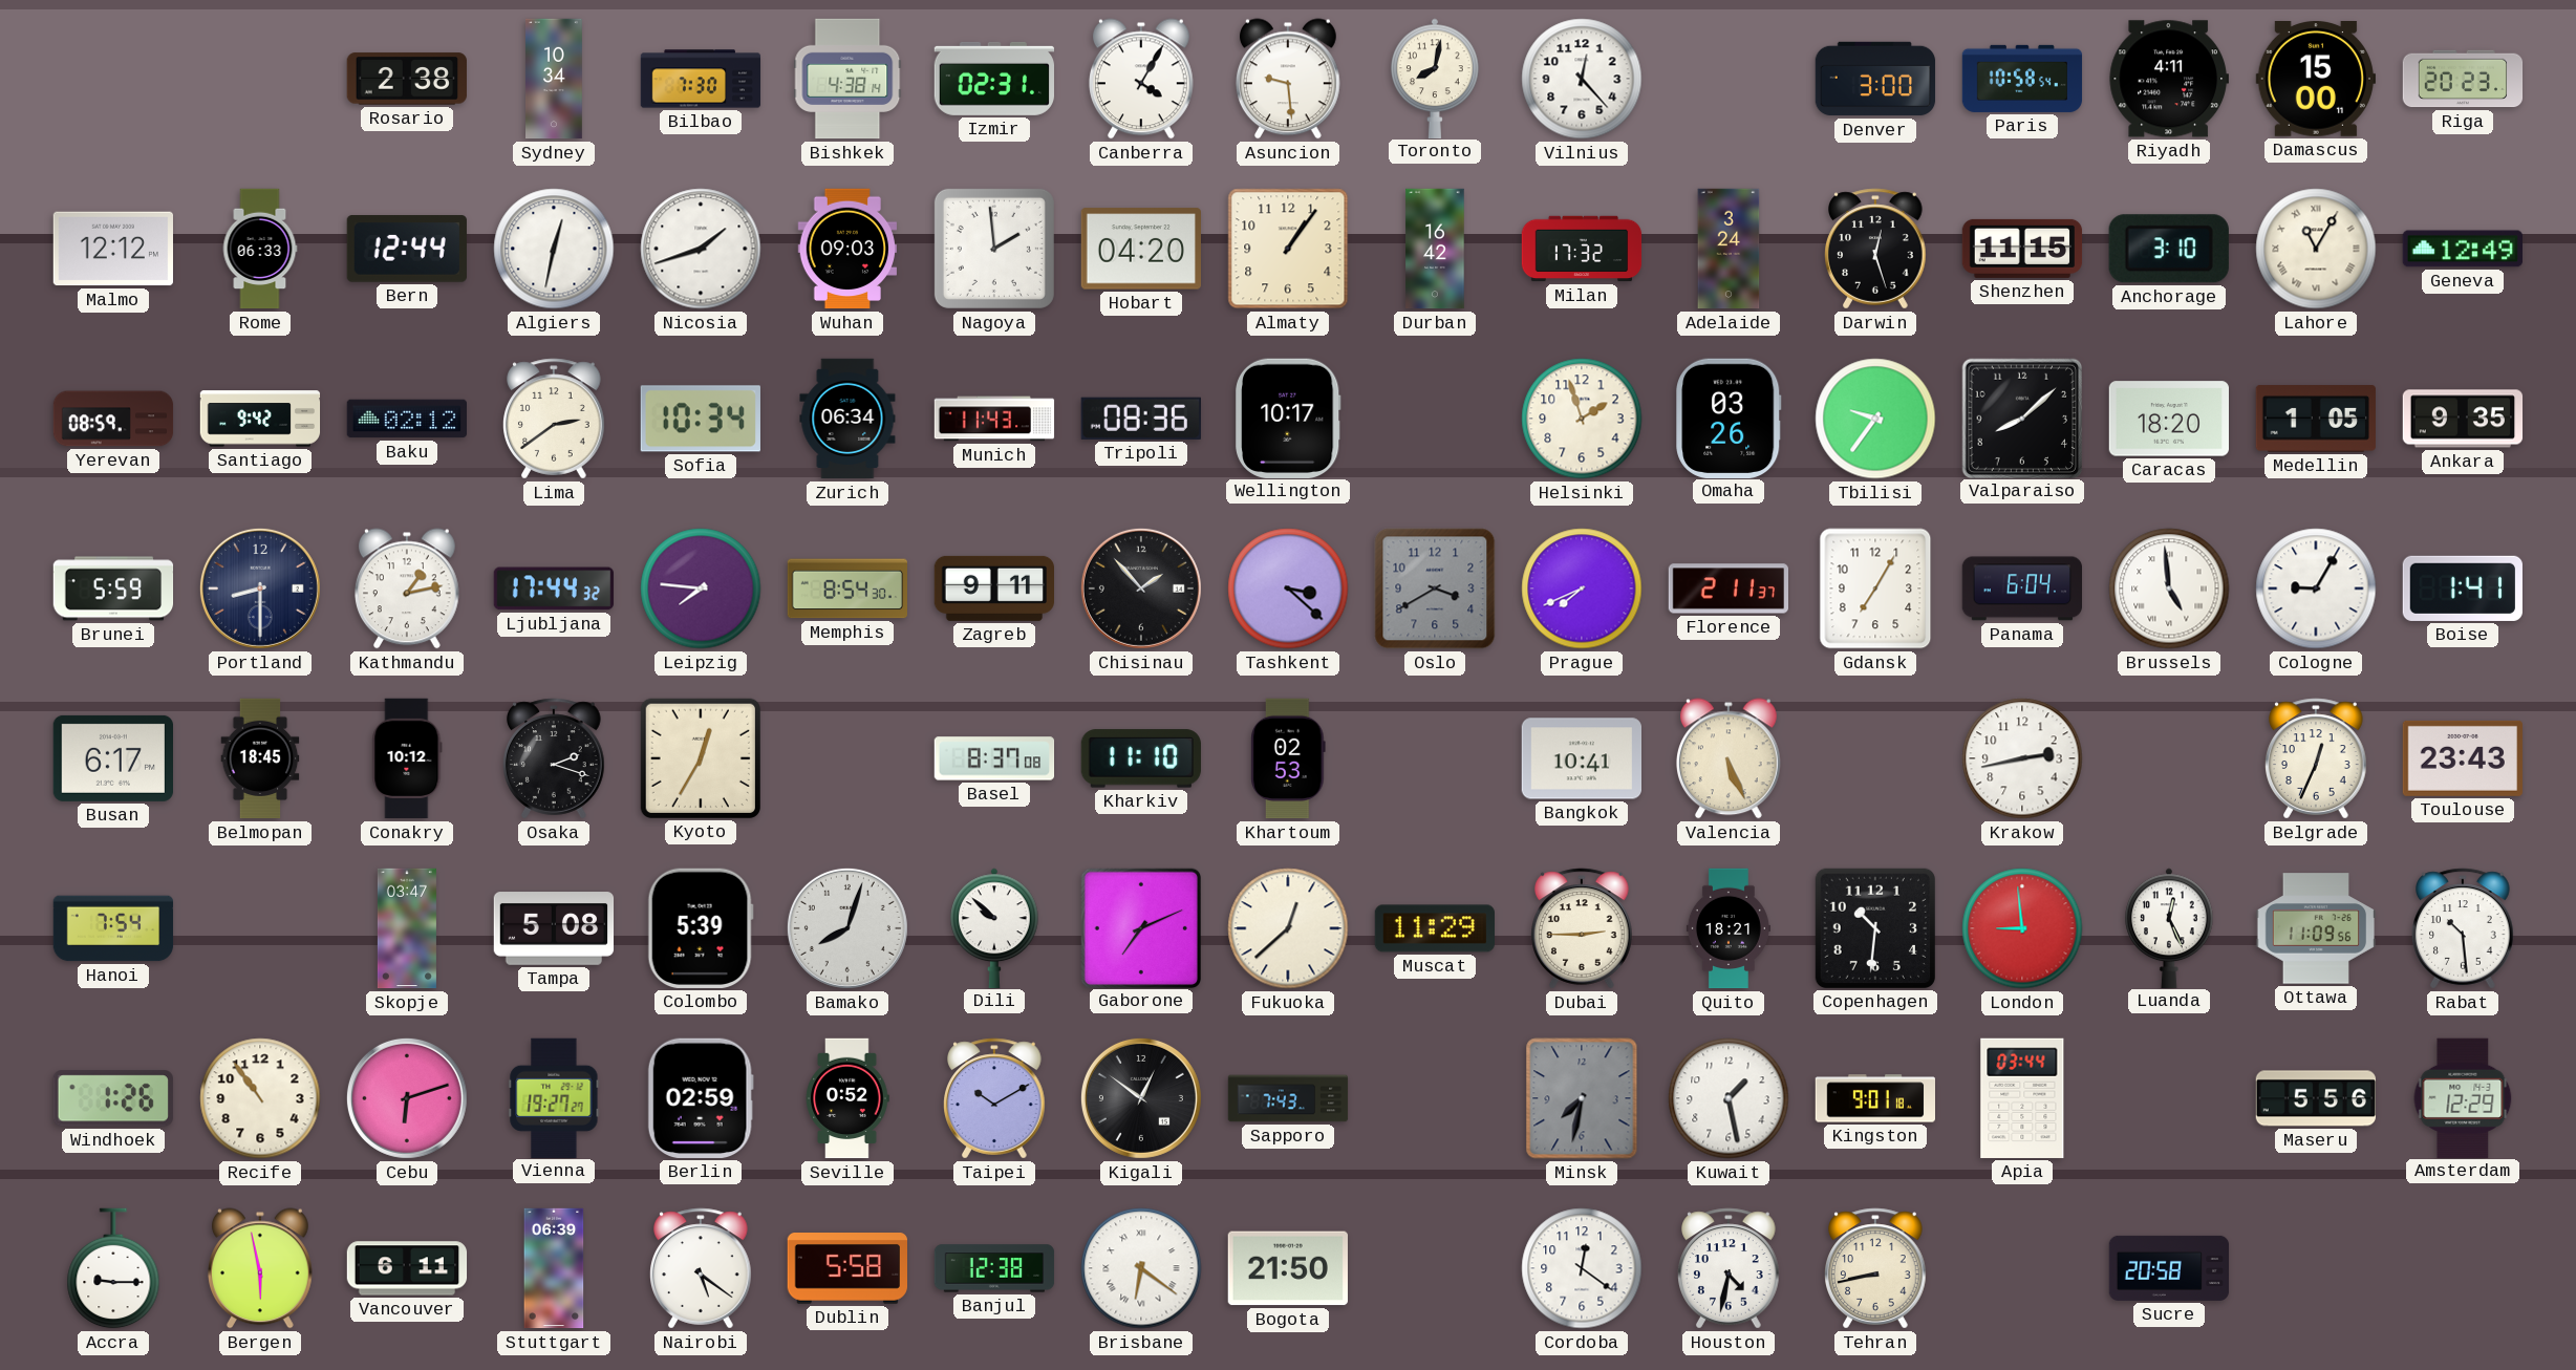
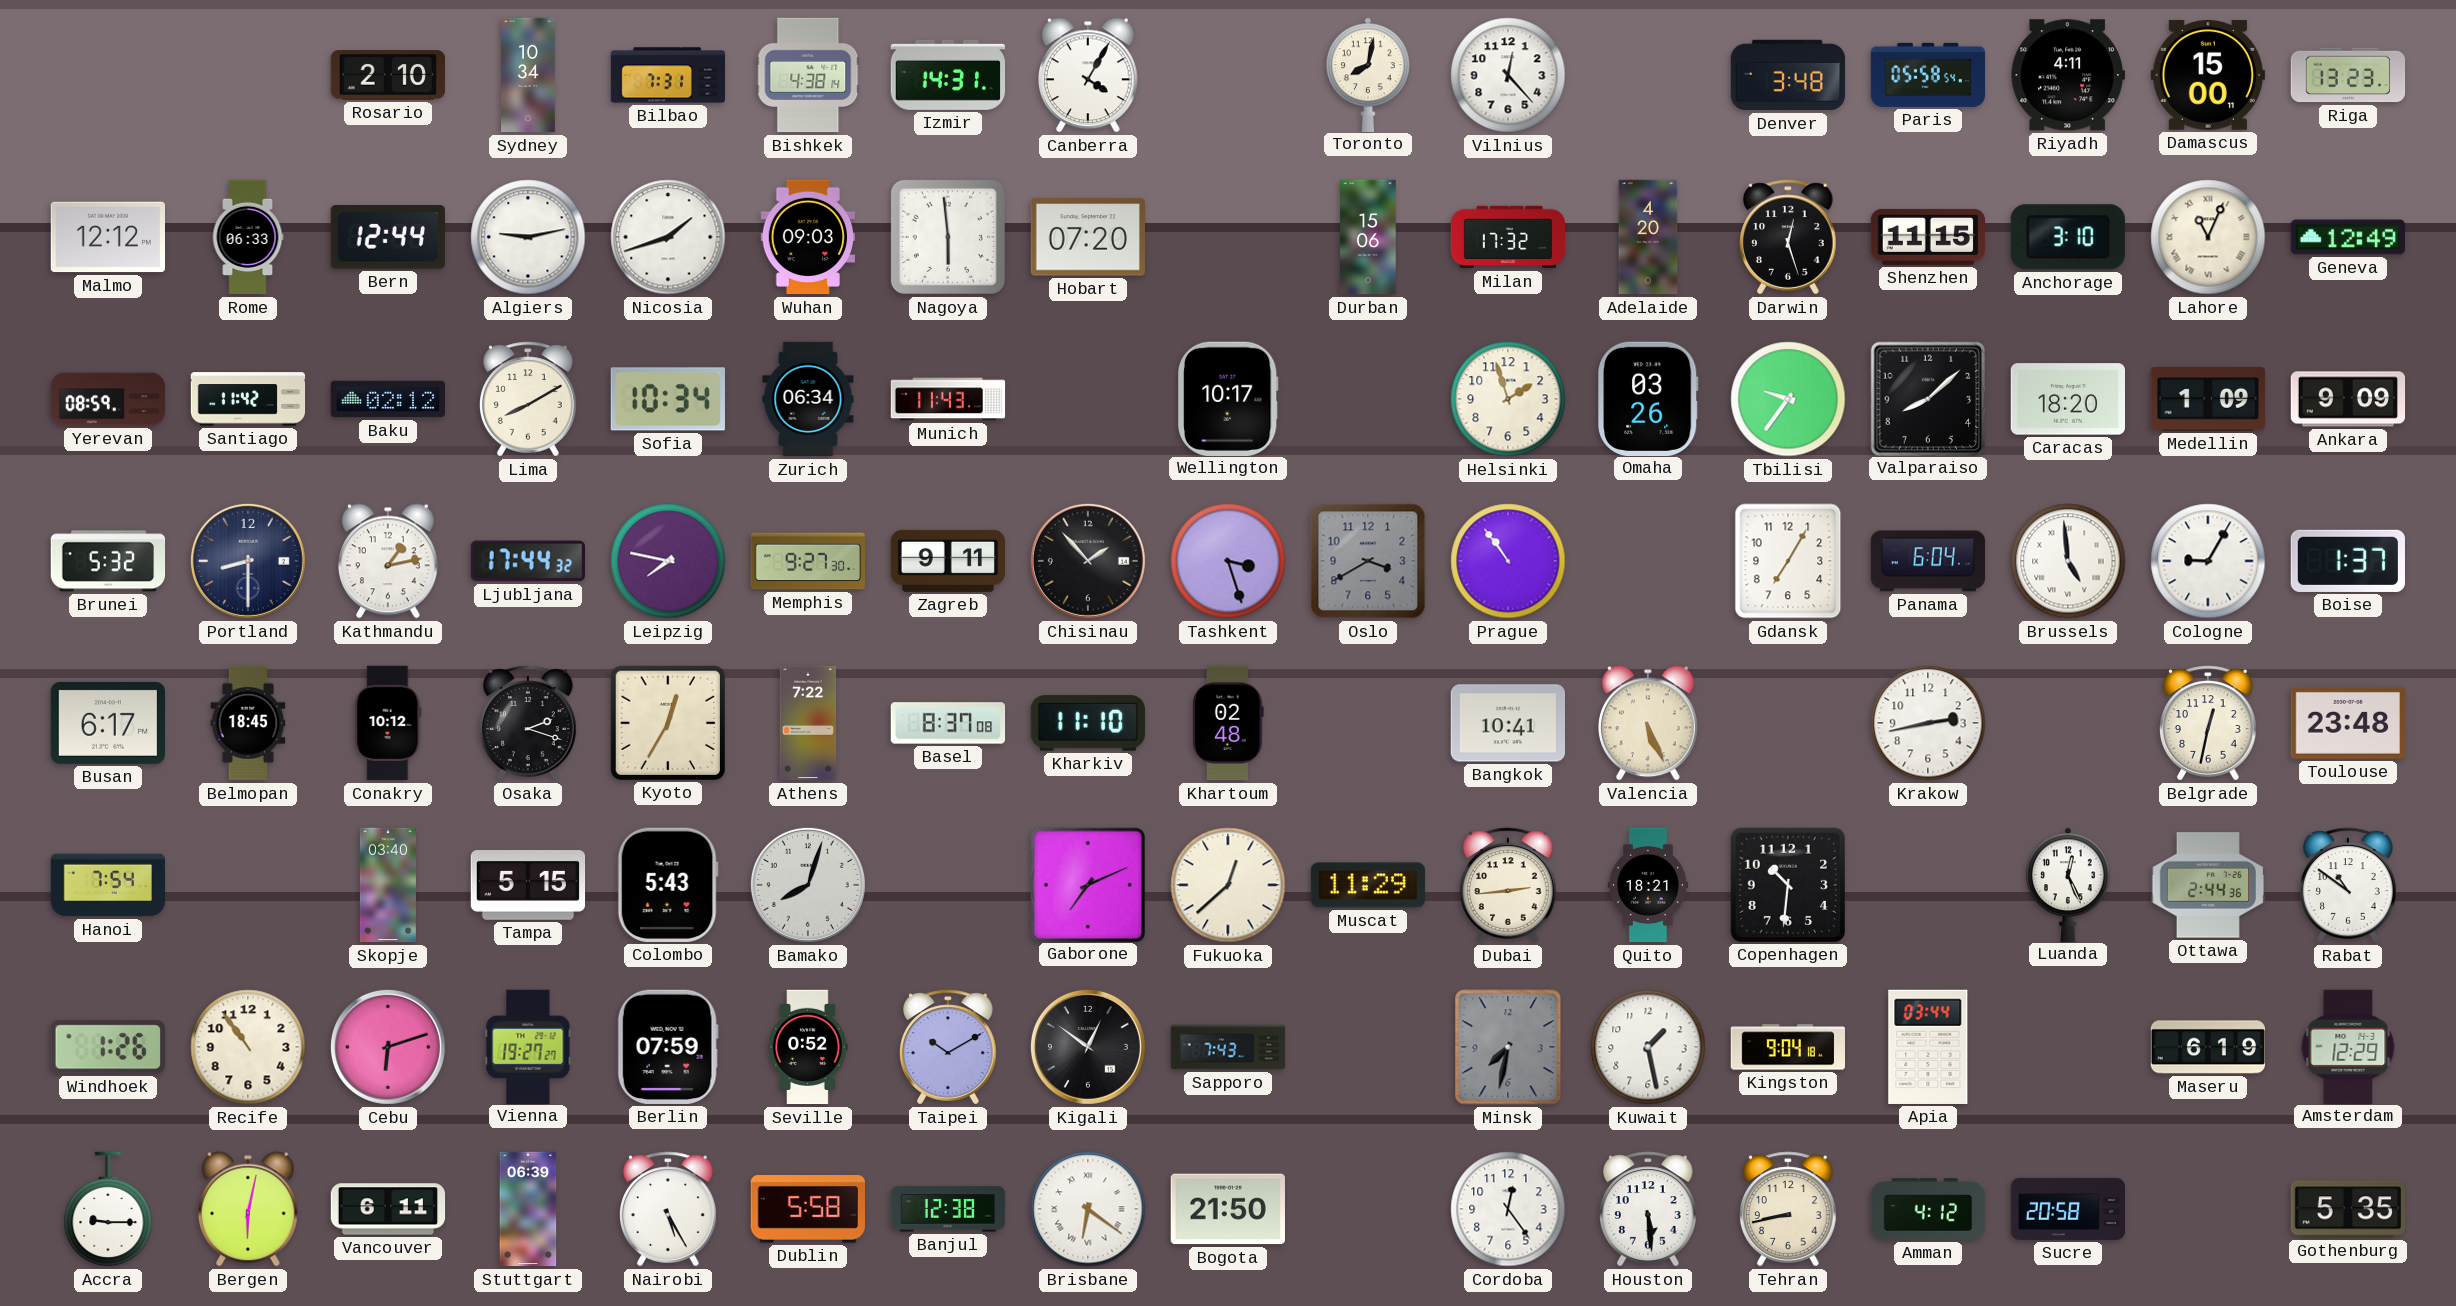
Rosario: 2:38 -> 2:10 (387, 75)
Bilbao: 7:30 -> 7:31 (668, 75)
Izmir: 02:31 -> 14:31 (948, 75)
Asuncion: 9:29 -> none (1288, 79)
Denver: 3:00 -> 3:48 (1788, 75)
Paris: 10:58 -> 05:58 (1928, 75)
Riga: 20:23 -> 13:23 (2348, 75)
Algiers: 12:32 -> 9:13 (528, 237)
Nagoya: 1:59 -> 5:59 (948, 237)
Hobart: 04:20 -> 07:20 (1087, 237)
Almaty: 1:06 -> none (1288, 249)
Durban: 16:42 -> 15:06 (1368, 237)
Adelaide: 3:24 -> 4:20 (1648, 237)
Lahore: 11:05 -> 11:04 (2208, 237)
Santiago: 9:42 -> 11:42 (248, 399)
Lima: 2:39 -> 8:10 (528, 399)
Tripoli: 08:36 -> none (1141, 419)
Medellin: 1:05 -> 1:09 (2208, 399)
Ankara: 9:35 -> 9:09 (2348, 399)
Brunei: 5:59 -> 5:32 (108, 561)
Leipzig: 7:46 -> 7:47 (668, 561)
Memphis: 8:54 -> 9:27 (807, 561)
Tashkent: 3:22 -> 3:27 (1228, 561)
Prague: 7:41 -> 10:54 (1508, 561)
Florence: 2:11 -> none (1727, 588)
Boise: 1:41 -> 1:37 (2348, 561)
Athens: none -> 7:22 (808, 723)
Khartoum: 02:53 -> 02:48 (1228, 723)
Belgrade: 12:34 -> 12:32 (2208, 723)
Toulouse: 23:43 -> 23:48 (2347, 723)
Skopje: 03:47 -> 03:40 (388, 885)
Tampa: 5:08 -> 5:15 (528, 885)
Colombo: 5:39 -> 5:43 (668, 885)
Dili: 9:52 -> none (994, 927)
Dubai: 2:45 -> 2:44 (1508, 885)
London: 8:59 -> none (2022, 928)
Ottawa: 11:09 -> 2:44 (2208, 885)
Rabat: 10:29 -> 10:51 (2348, 885)
Berlin: 02:59 -> 07:59 (668, 1047)
Kingston: 9:01 -> 9:04 (1787, 1047)
Maseru: 5:56 -> 6:19 (2207, 1047)
Bergen: 5:58 -> 6:02 (248, 1209)
Nairobi: 5:21 -> 5:25 (668, 1209)
Cordoba: 12:21 -> 12:24 (1508, 1209)
Houston: 4:32 -> 5:29 (1648, 1209)
Amman: none -> 4:12 (1928, 1209)
Gothenburg: none -> 5:35 (2347, 1209)
